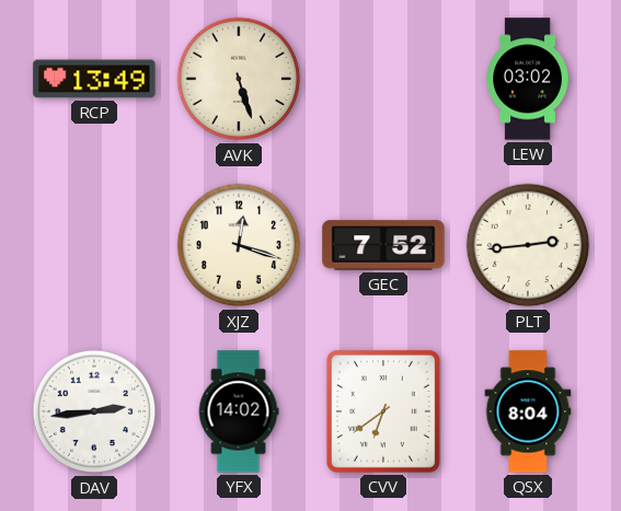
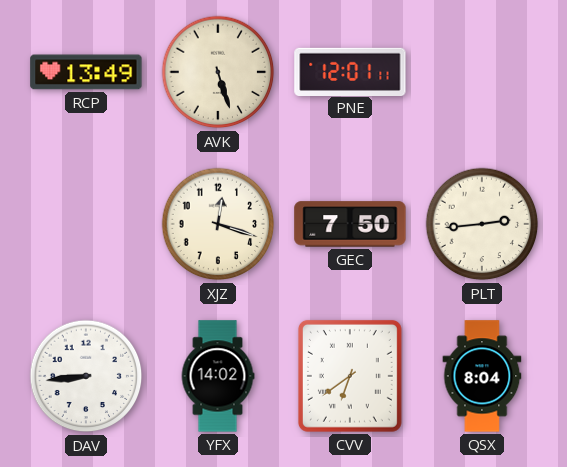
PNE: none -> 12:01 (350, 71)
LEW: 03:02 -> none (528, 79)
GEC: 7:52 -> 7:50 (350, 224)
DAV: 2:44 -> 8:44 (86, 376)
